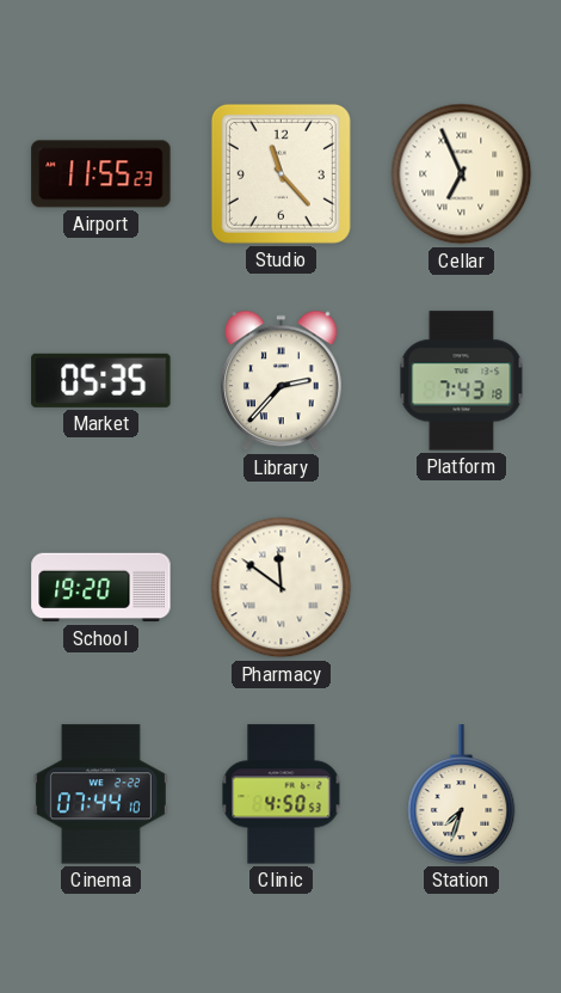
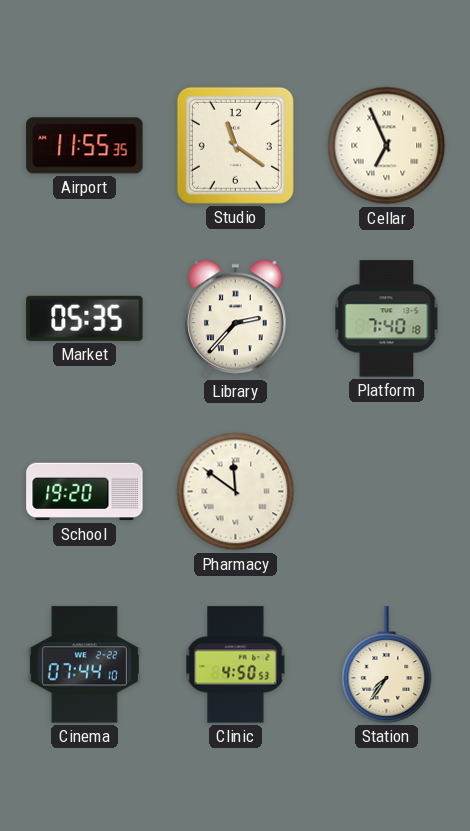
Airport: 11:55:23 -> 11:55:35 (85, 146)
Studio: 11:23 -> 11:21 (235, 145)
Platform: 7:43 -> 7:40 (387, 319)
Station: 7:33 -> 7:36 (387, 665)
